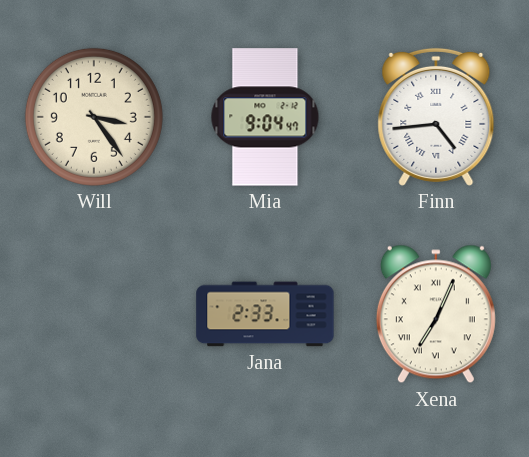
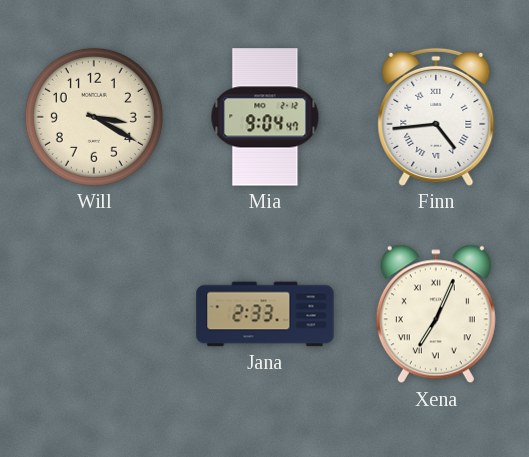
Will: 3:24 -> 3:20 (94, 117)
